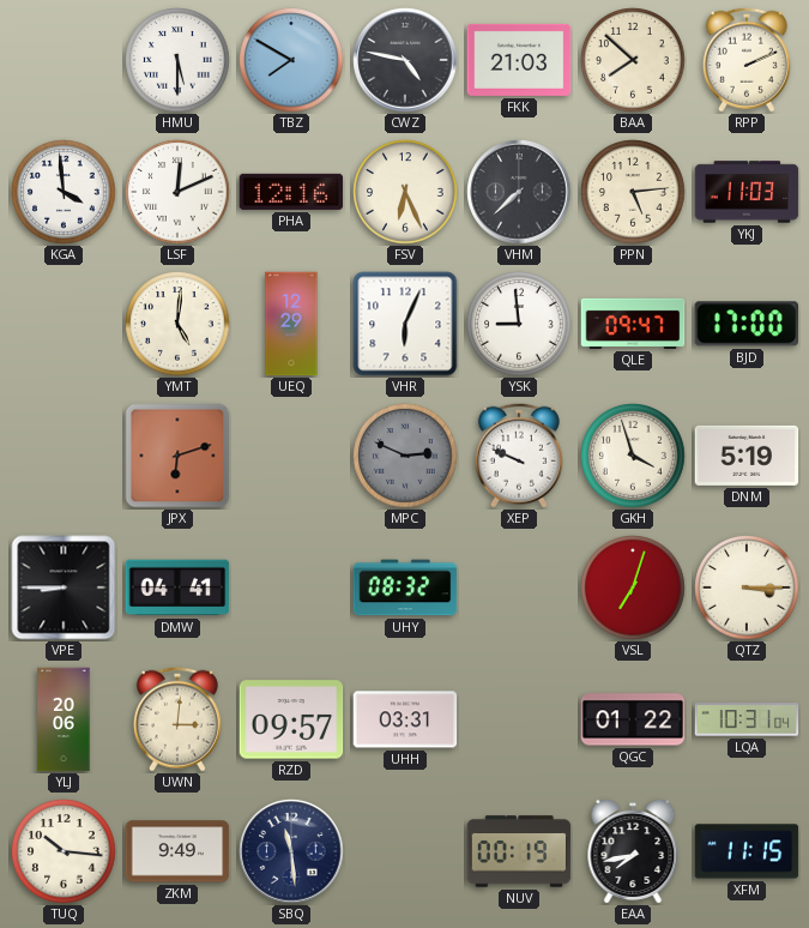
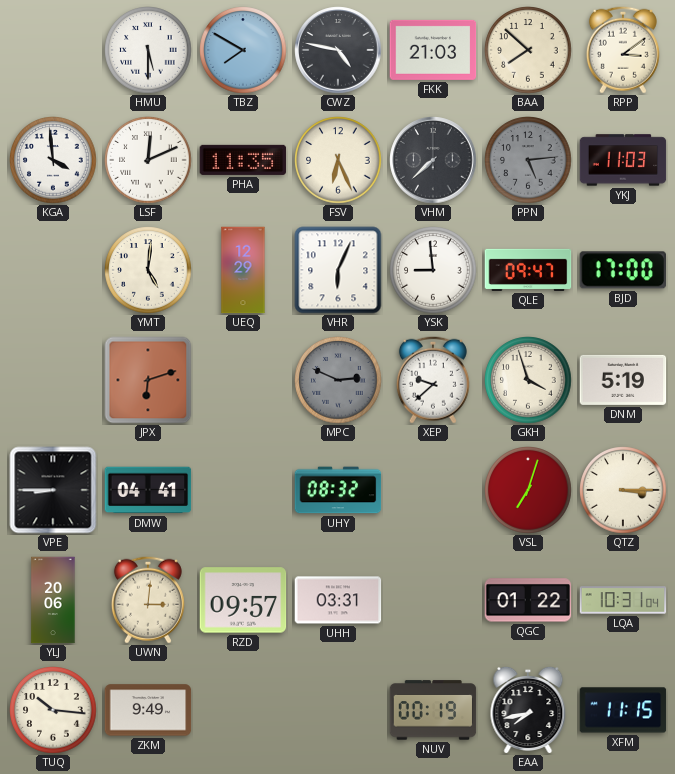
RPP: 2:11 -> 3:09 (623, 50)
PHA: 12:16 -> 11:35 (243, 160)
PPN dial: cream -> grey (528, 160)
XEP: 9:49 -> 9:38 (433, 380)
SBQ: 11:29 -> none (291, 851)
